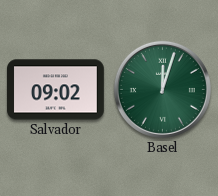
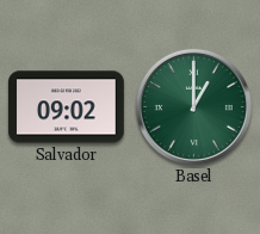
Basel: 12:03 -> 1:00 (193, 106)
